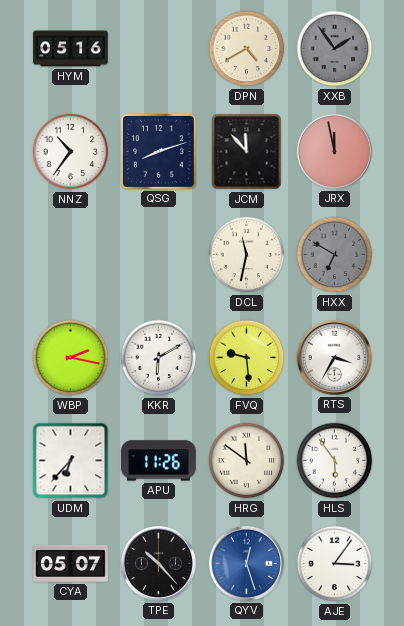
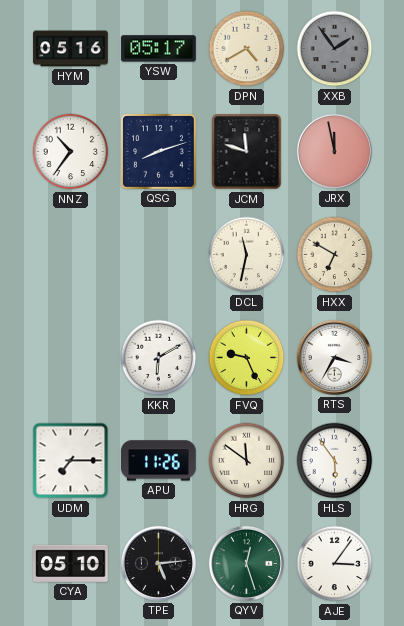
YSW: none -> 05:17 (159, 49)
JCM: 11:53 -> 11:48 (247, 152)
HXX dial: grey -> cream (335, 255)
WBP: 2:17 -> none (71, 358)
FVQ: 9:29 -> 9:26 (247, 358)
UDM: 6:37 -> 7:15 (71, 461)
CYA: 05:07 -> 05:10 (71, 563)
TPE: 10:23 -> 5:14 (158, 563)
QYV dial: blue -> green (246, 563)
